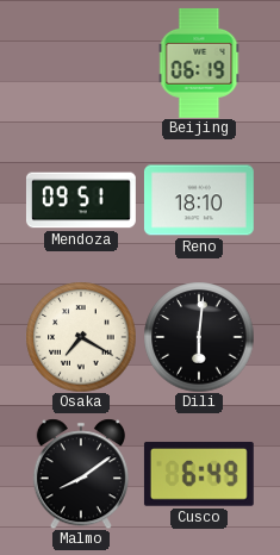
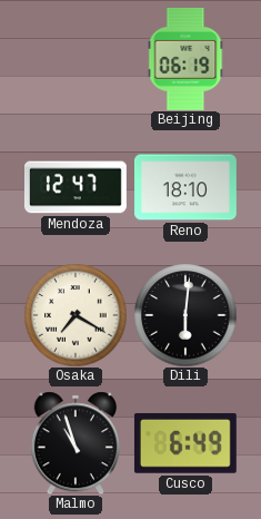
Mendoza: 09:51 -> 12:47 (76, 187)
Malmo: 8:09 -> 10:57 (76, 443)
